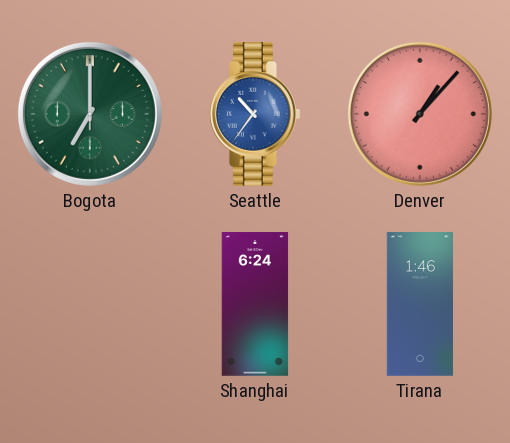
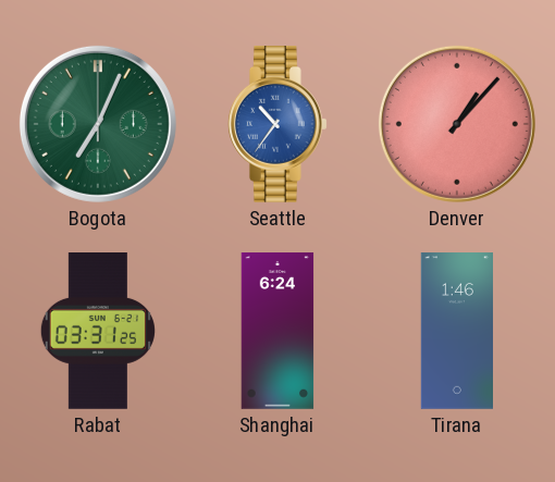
Bogota: 7:00 -> 7:04 (98, 124)
Rabat: none -> 03:31 (98, 332)
